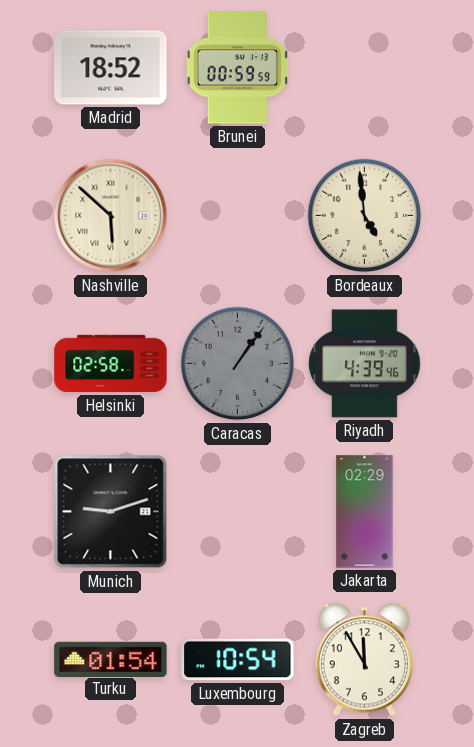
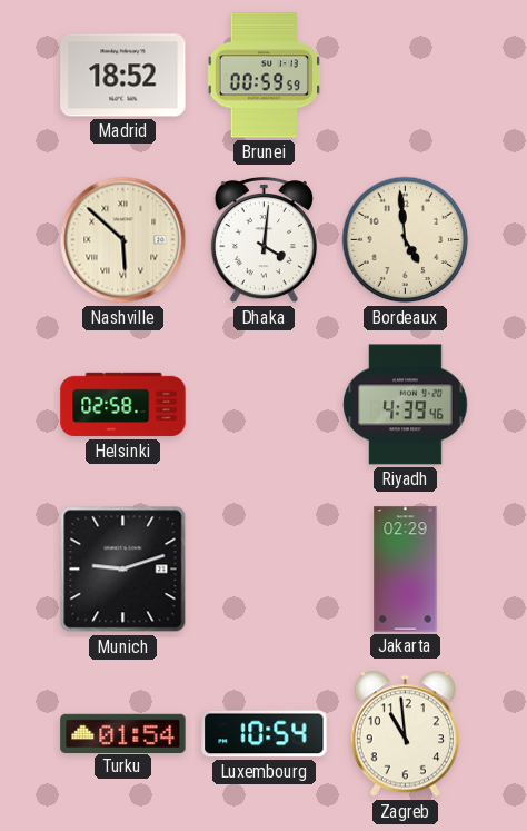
Dhaka: none -> 4:01 (263, 240)
Caracas: 1:06 -> none (238, 364)
Zagreb: 11:55 -> 10:59 (405, 734)
